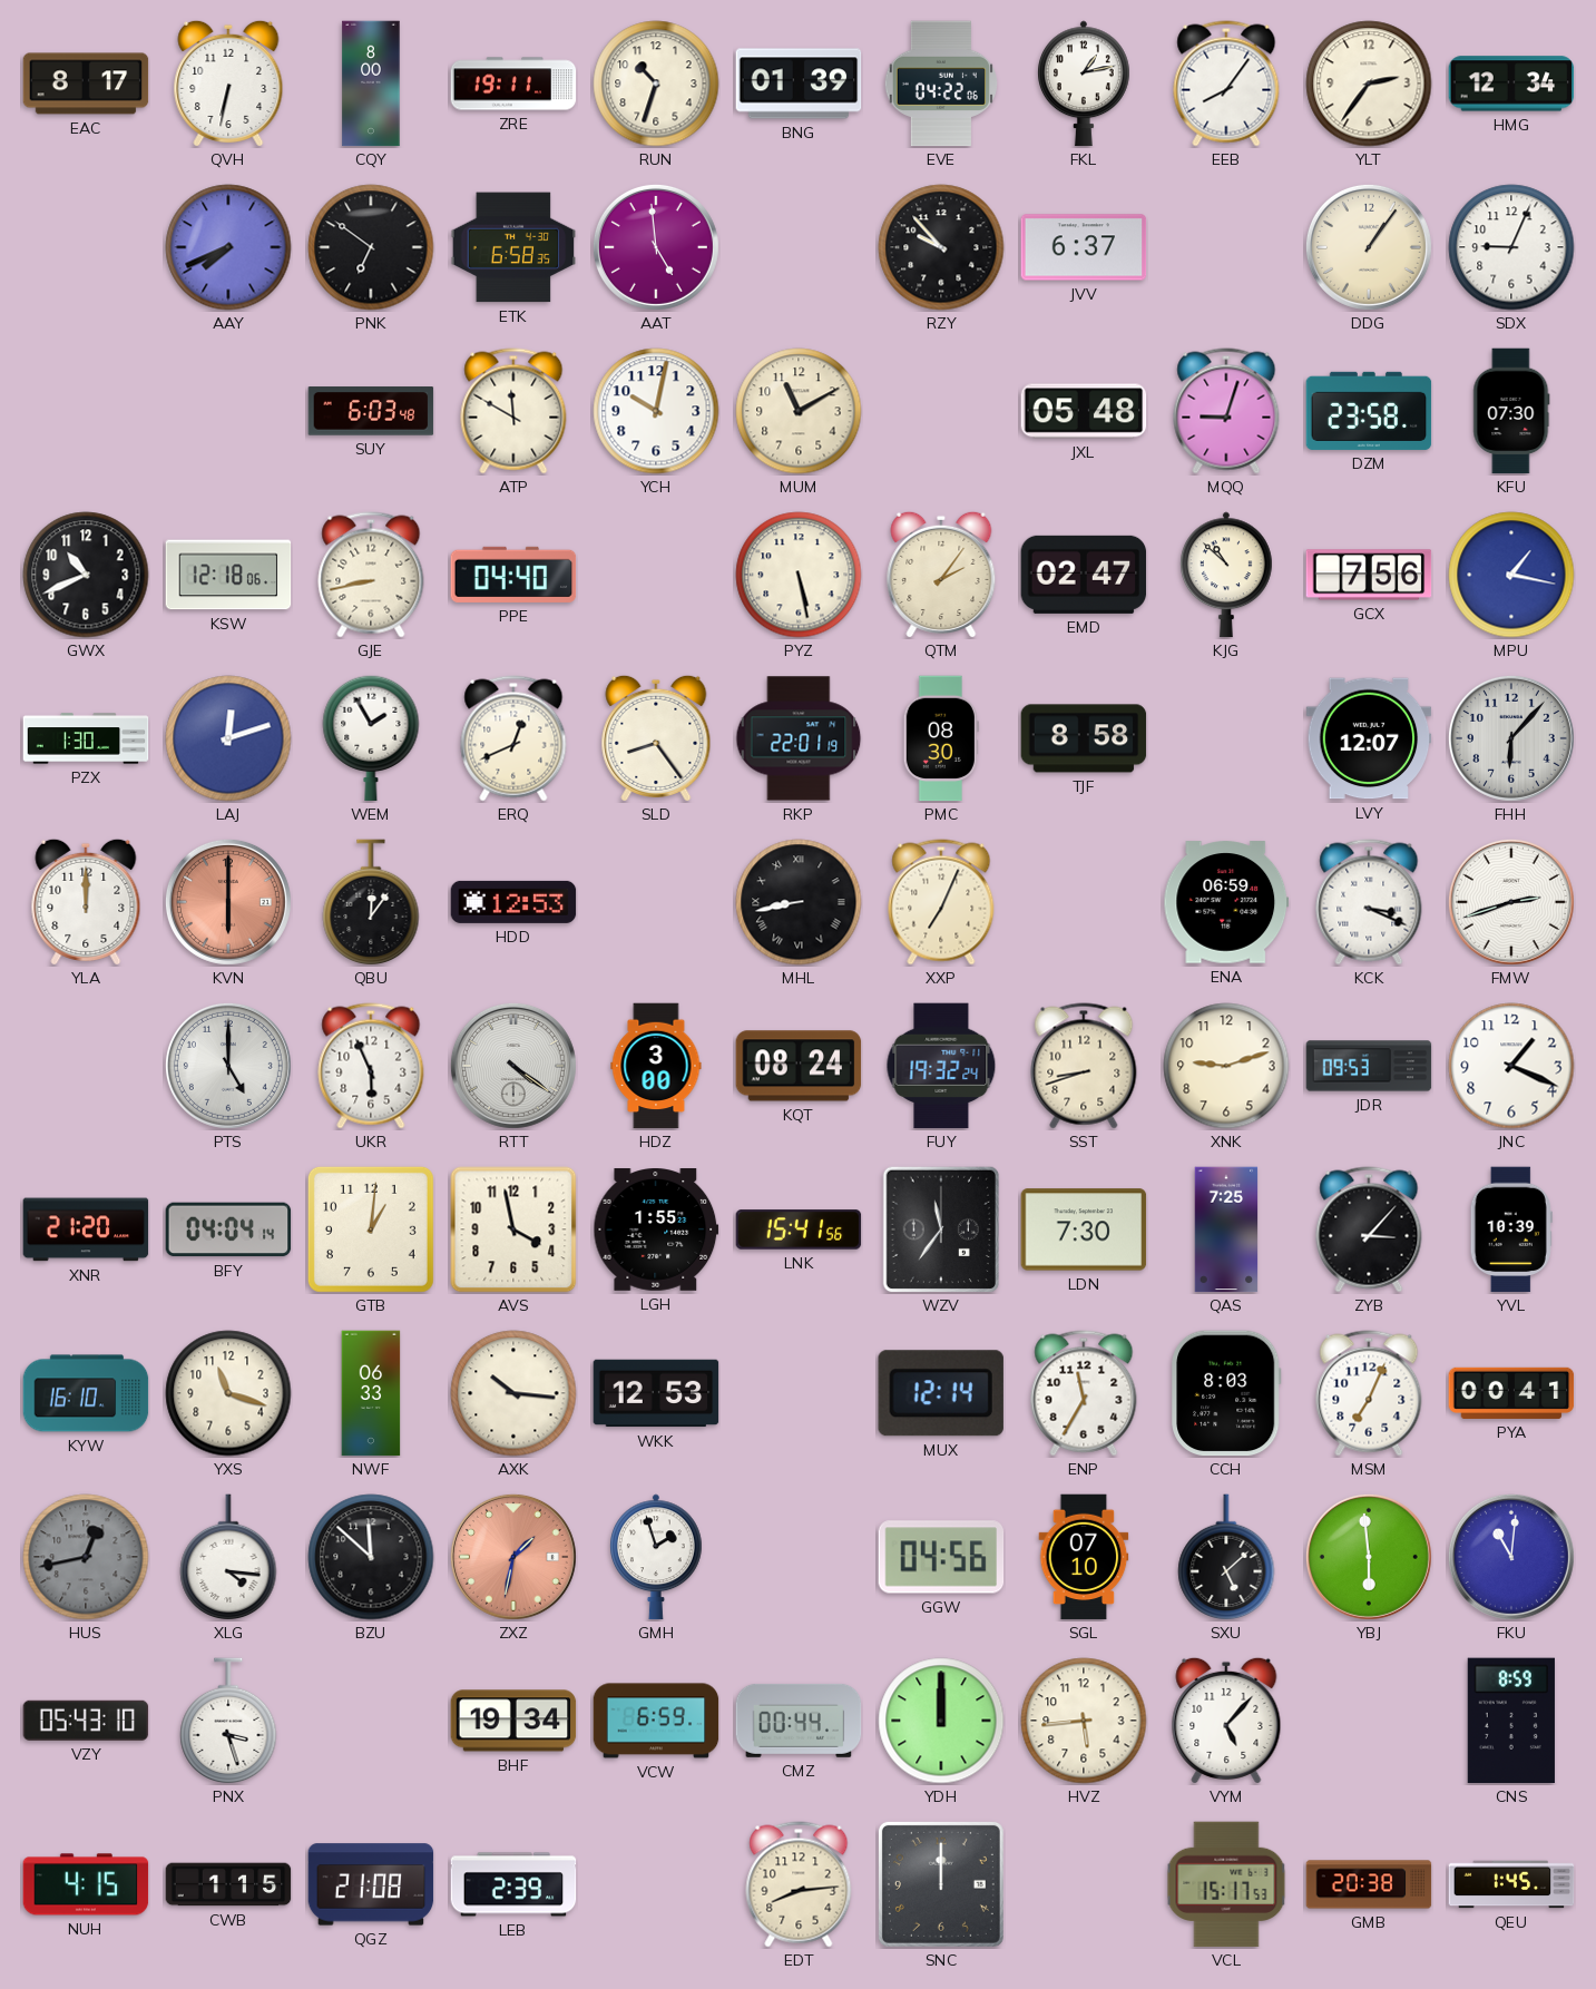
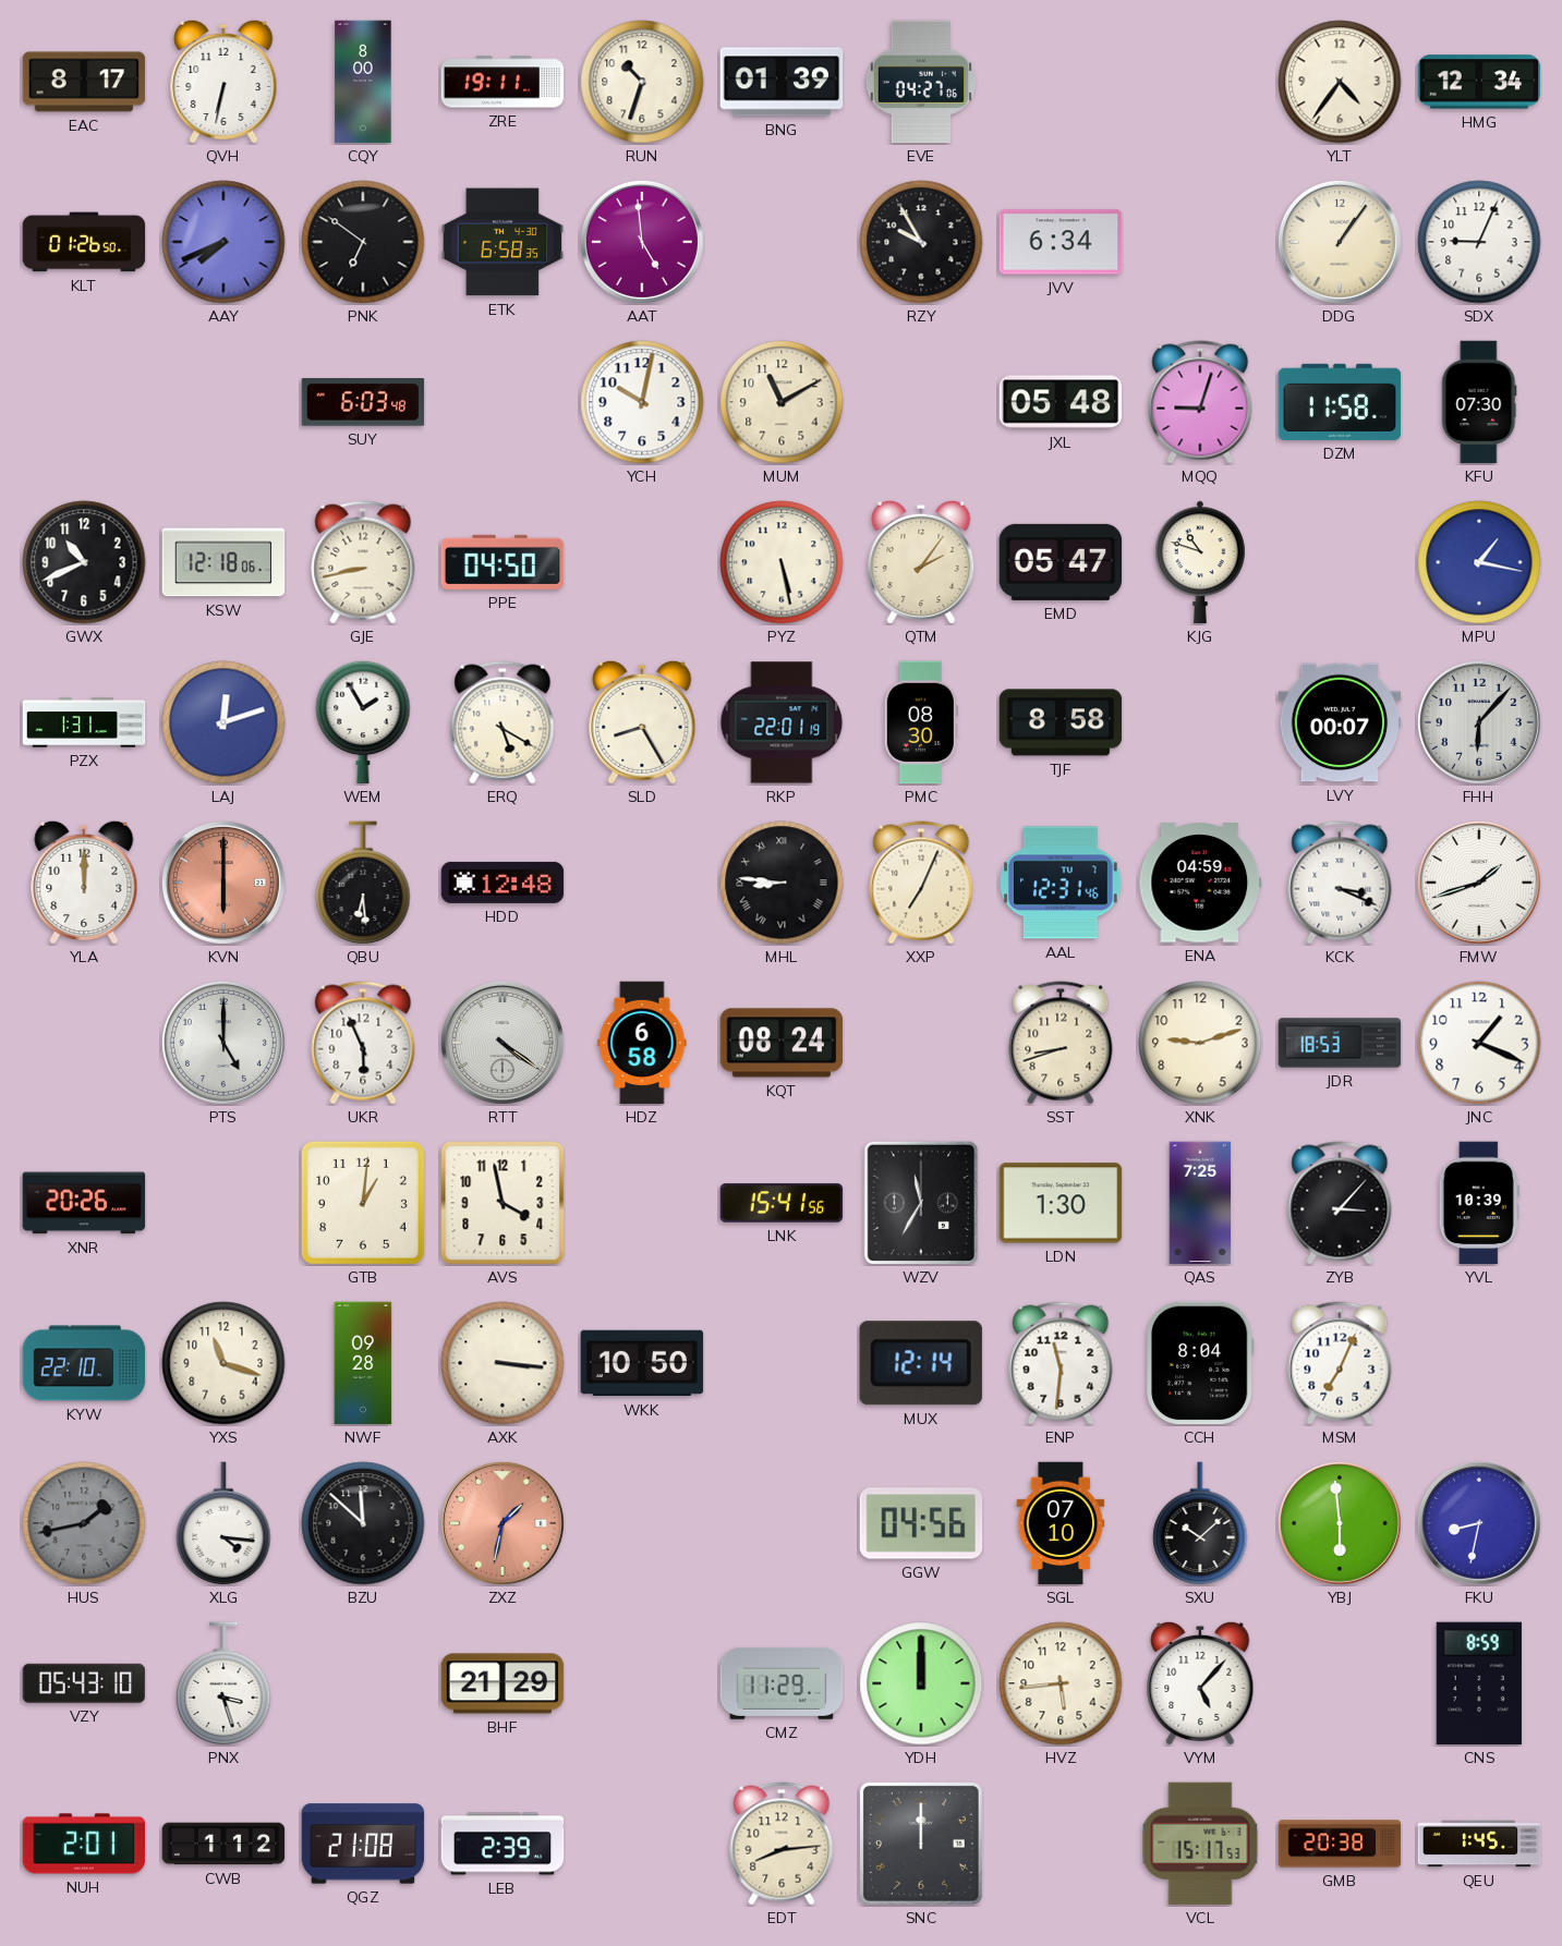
EVE: 04:22 -> 04:27 (921, 82)
FKL: 1:13 -> none (1085, 84)
EEB: 8:06 -> none (1226, 84)
YLT: 2:36 -> 4:36 (1340, 82)
KLT: none -> 01:26 (84, 242)
RZY: 9:53 -> 9:55 (921, 242)
JVV: 6:37 -> 6:34 (1061, 242)
ATP: 11:50 -> none (513, 411)
DZM: 23:58 -> 11:58 (1340, 402)
PPE: 04:40 -> 04:50 (502, 562)
EMD: 02:47 -> 05:47 (1061, 562)
KJG: 10:52 -> 10:48 (1201, 562)
GCX: 7:56 -> none (1369, 575)
PZX: 1:30 -> 1:31 (84, 722)
ERQ: 12:41 -> 5:20 (502, 722)
SLD: 8:24 -> 8:25 (642, 722)
LVY: 12:07 -> 00:07 (1340, 722)
QBU: 12:06 -> 6:29 (363, 883)
HDD: 12:53 -> 12:48 (502, 883)
MHL: 8:43 -> 8:46 (782, 883)
AAL: none -> 12:31 (1062, 883)
ENA: 06:59 -> 04:59 (1200, 883)
FMW: 2:42 -> 1:42 (1479, 883)
HDZ: 3:00 -> 6:58 (642, 1043)
FUY: 19:32 -> none (941, 1066)
JDR: 09:53 -> 18:53 (1340, 1043)
XNR: 21:20 -> 20:26 (84, 1203)
BFY: 04:04 -> none (228, 1229)
LGH: 1:55 -> none (656, 1231)
WZV: 11:36 -> 11:35 (921, 1203)
LDN: 7:30 -> 1:30 (1061, 1203)
KYW: 16:10 -> 22:10 (84, 1363)
NWF: 06:33 -> 09:28 (363, 1363)
AXK: 10:16 -> 3:16 (502, 1363)
WKK: 12:53 -> 10:50 (642, 1363)
ENP: 11:35 -> 11:31 (1061, 1363)
CCH: 8:03 -> 8:04 (1200, 1363)
PYA: 00:41 -> none (1511, 1393)
HUS: 12:43 -> 1:43 (84, 1523)
GMH: 1:57 -> none (657, 1557)
SXU: 5:08 -> 10:08 (1200, 1523)
FKU: 11:01 -> 8:32 (1479, 1523)
BHF: 19:34 -> 21:29 (502, 1683)
VCW: 6:59 -> none (656, 1721)
CMZ: 00:44 -> 11:29 (782, 1683)
NUH: 4:15 -> 2:01 (84, 1844)
CWB: 1:15 -> 1:12 (223, 1844)
